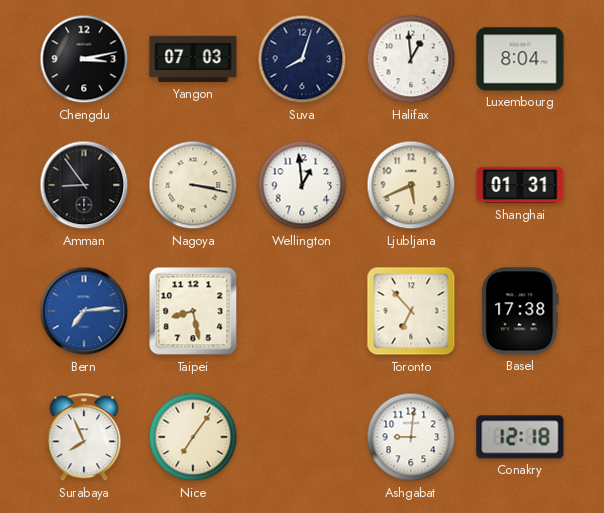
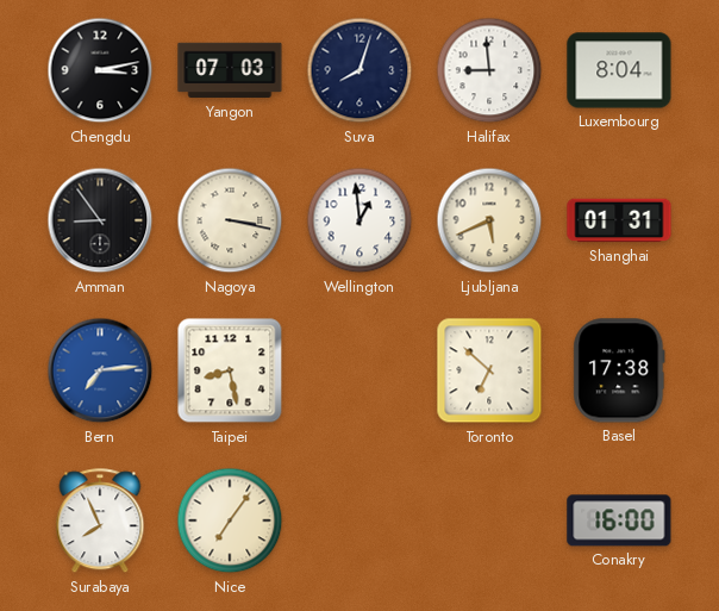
Halifax: 12:59 -> 8:59 (489, 70)
Toronto: 6:53 -> 6:52 (489, 370)
Ashgabat: 9:01 -> none (411, 437)
Conakry: 12:18 -> 16:00 (619, 520)
